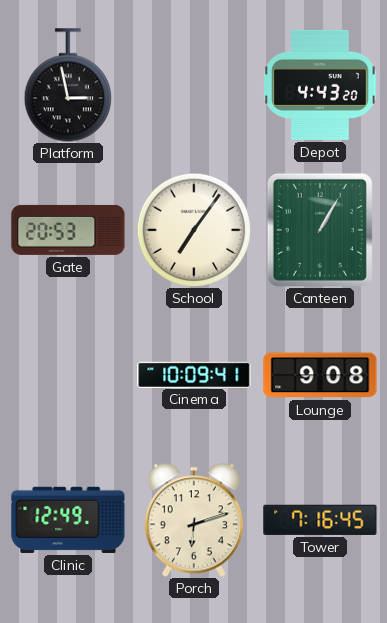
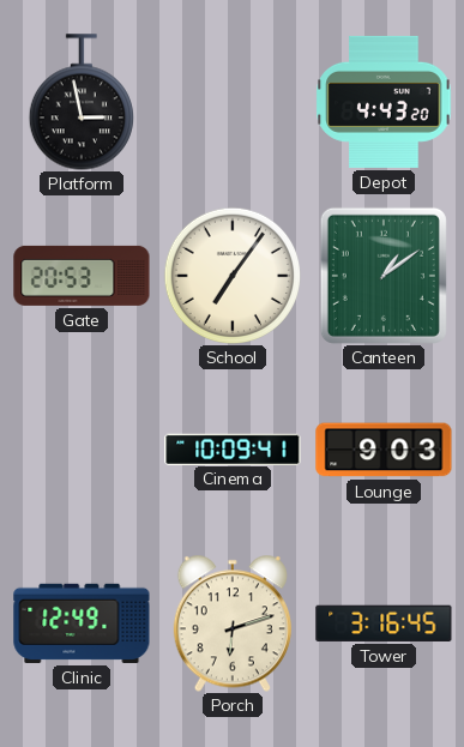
Canteen: 1:05 -> 1:09 (384, 276)
Lounge: 9:08 -> 9:03 (384, 450)
Tower: 7:16 -> 3:16 (384, 623)
